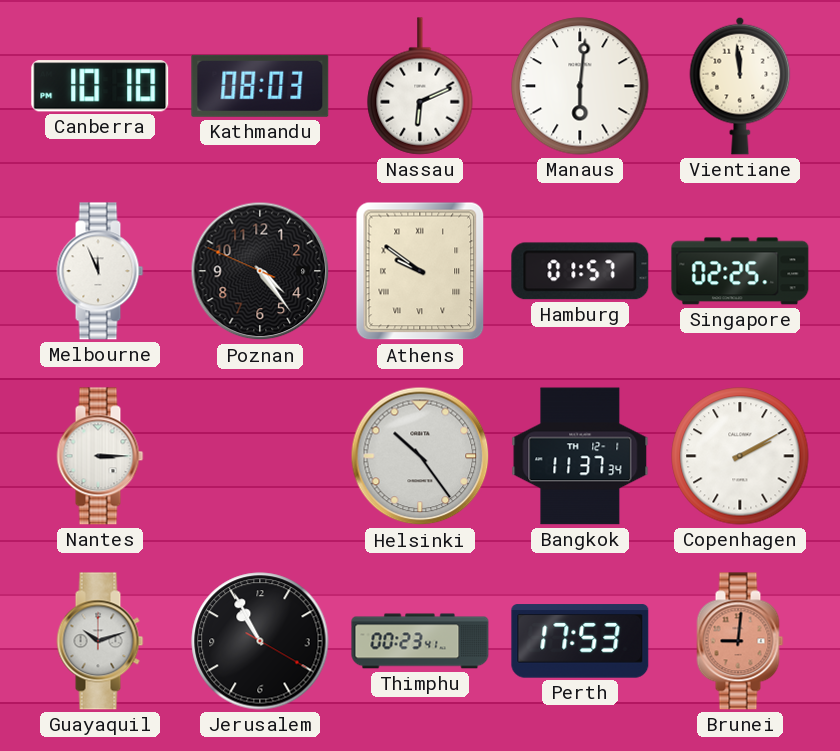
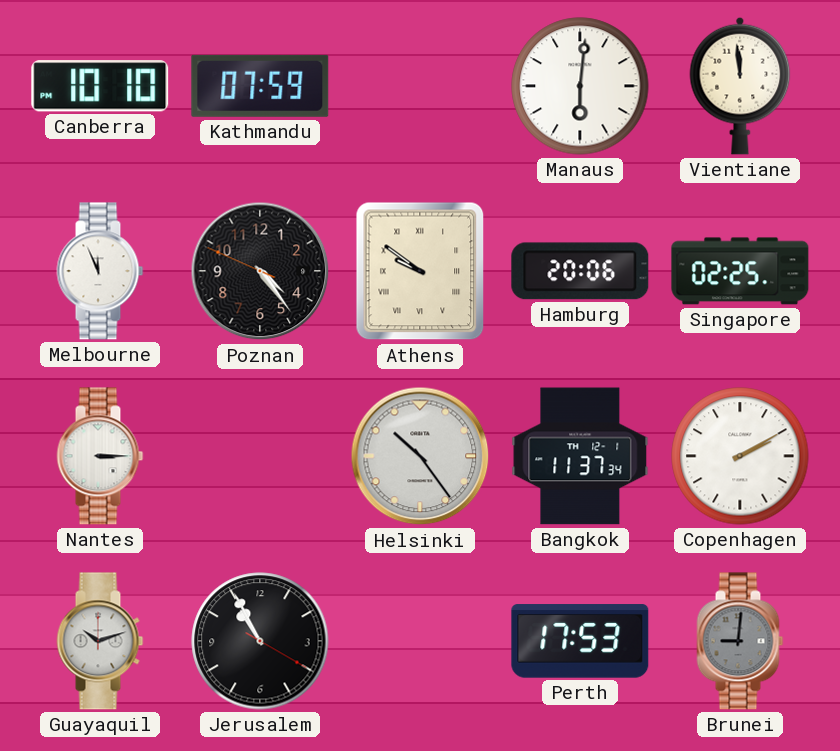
Kathmandu: 08:03 -> 07:59 (260, 86)
Nassau: 6:11 -> none (420, 86)
Hamburg: 01:57 -> 20:06 (580, 271)
Thimphu: 00:23 -> none (420, 641)
Brunei dial: salmon -> grey (740, 641)
